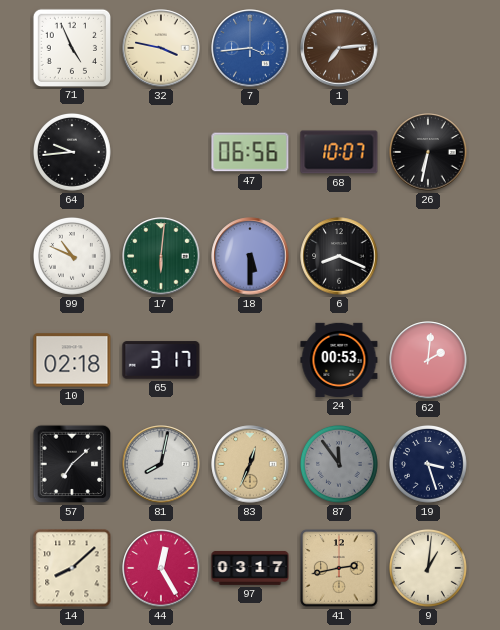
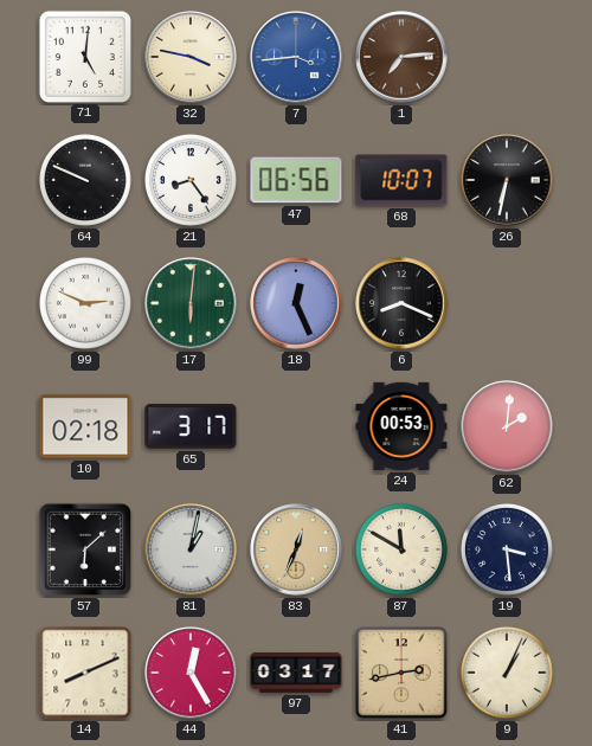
71: 4:56 -> 5:01 (84, 56)
64: 9:44 -> 9:49 (85, 180)
21: none -> 8:24 (191, 180)
99: 10:49 -> 2:49 (85, 303)
18: 5:30 -> 12:26 (296, 303)
57: 7:08 -> 6:08 (85, 549)
81: 8:02 -> 1:02 (191, 549)
87: 11:54 -> 11:50 (401, 549)
87 dial: grey -> cream (401, 549)
19: 3:27 -> 3:29 (507, 549)
14: 8:08 -> 8:11 (85, 673)
9: 1:01 -> 1:04 (507, 673)
